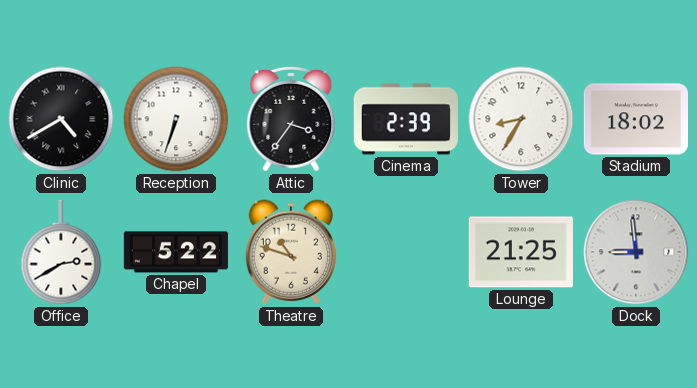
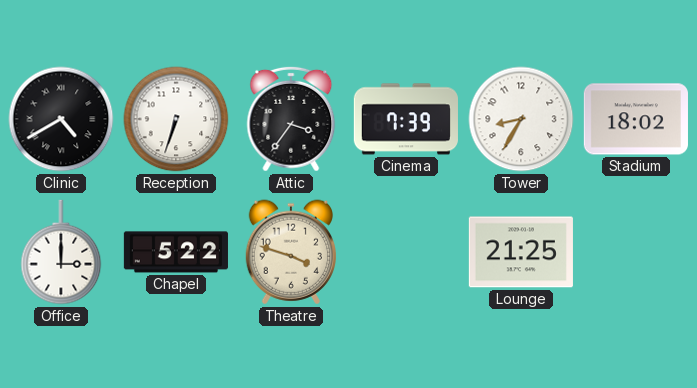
Cinema: 2:39 -> 7:39 (406, 119)
Office: 2:40 -> 3:00 (61, 252)
Theatre: 10:48 -> 3:48 (290, 252)
Dock: 8:59 -> none (636, 252)
